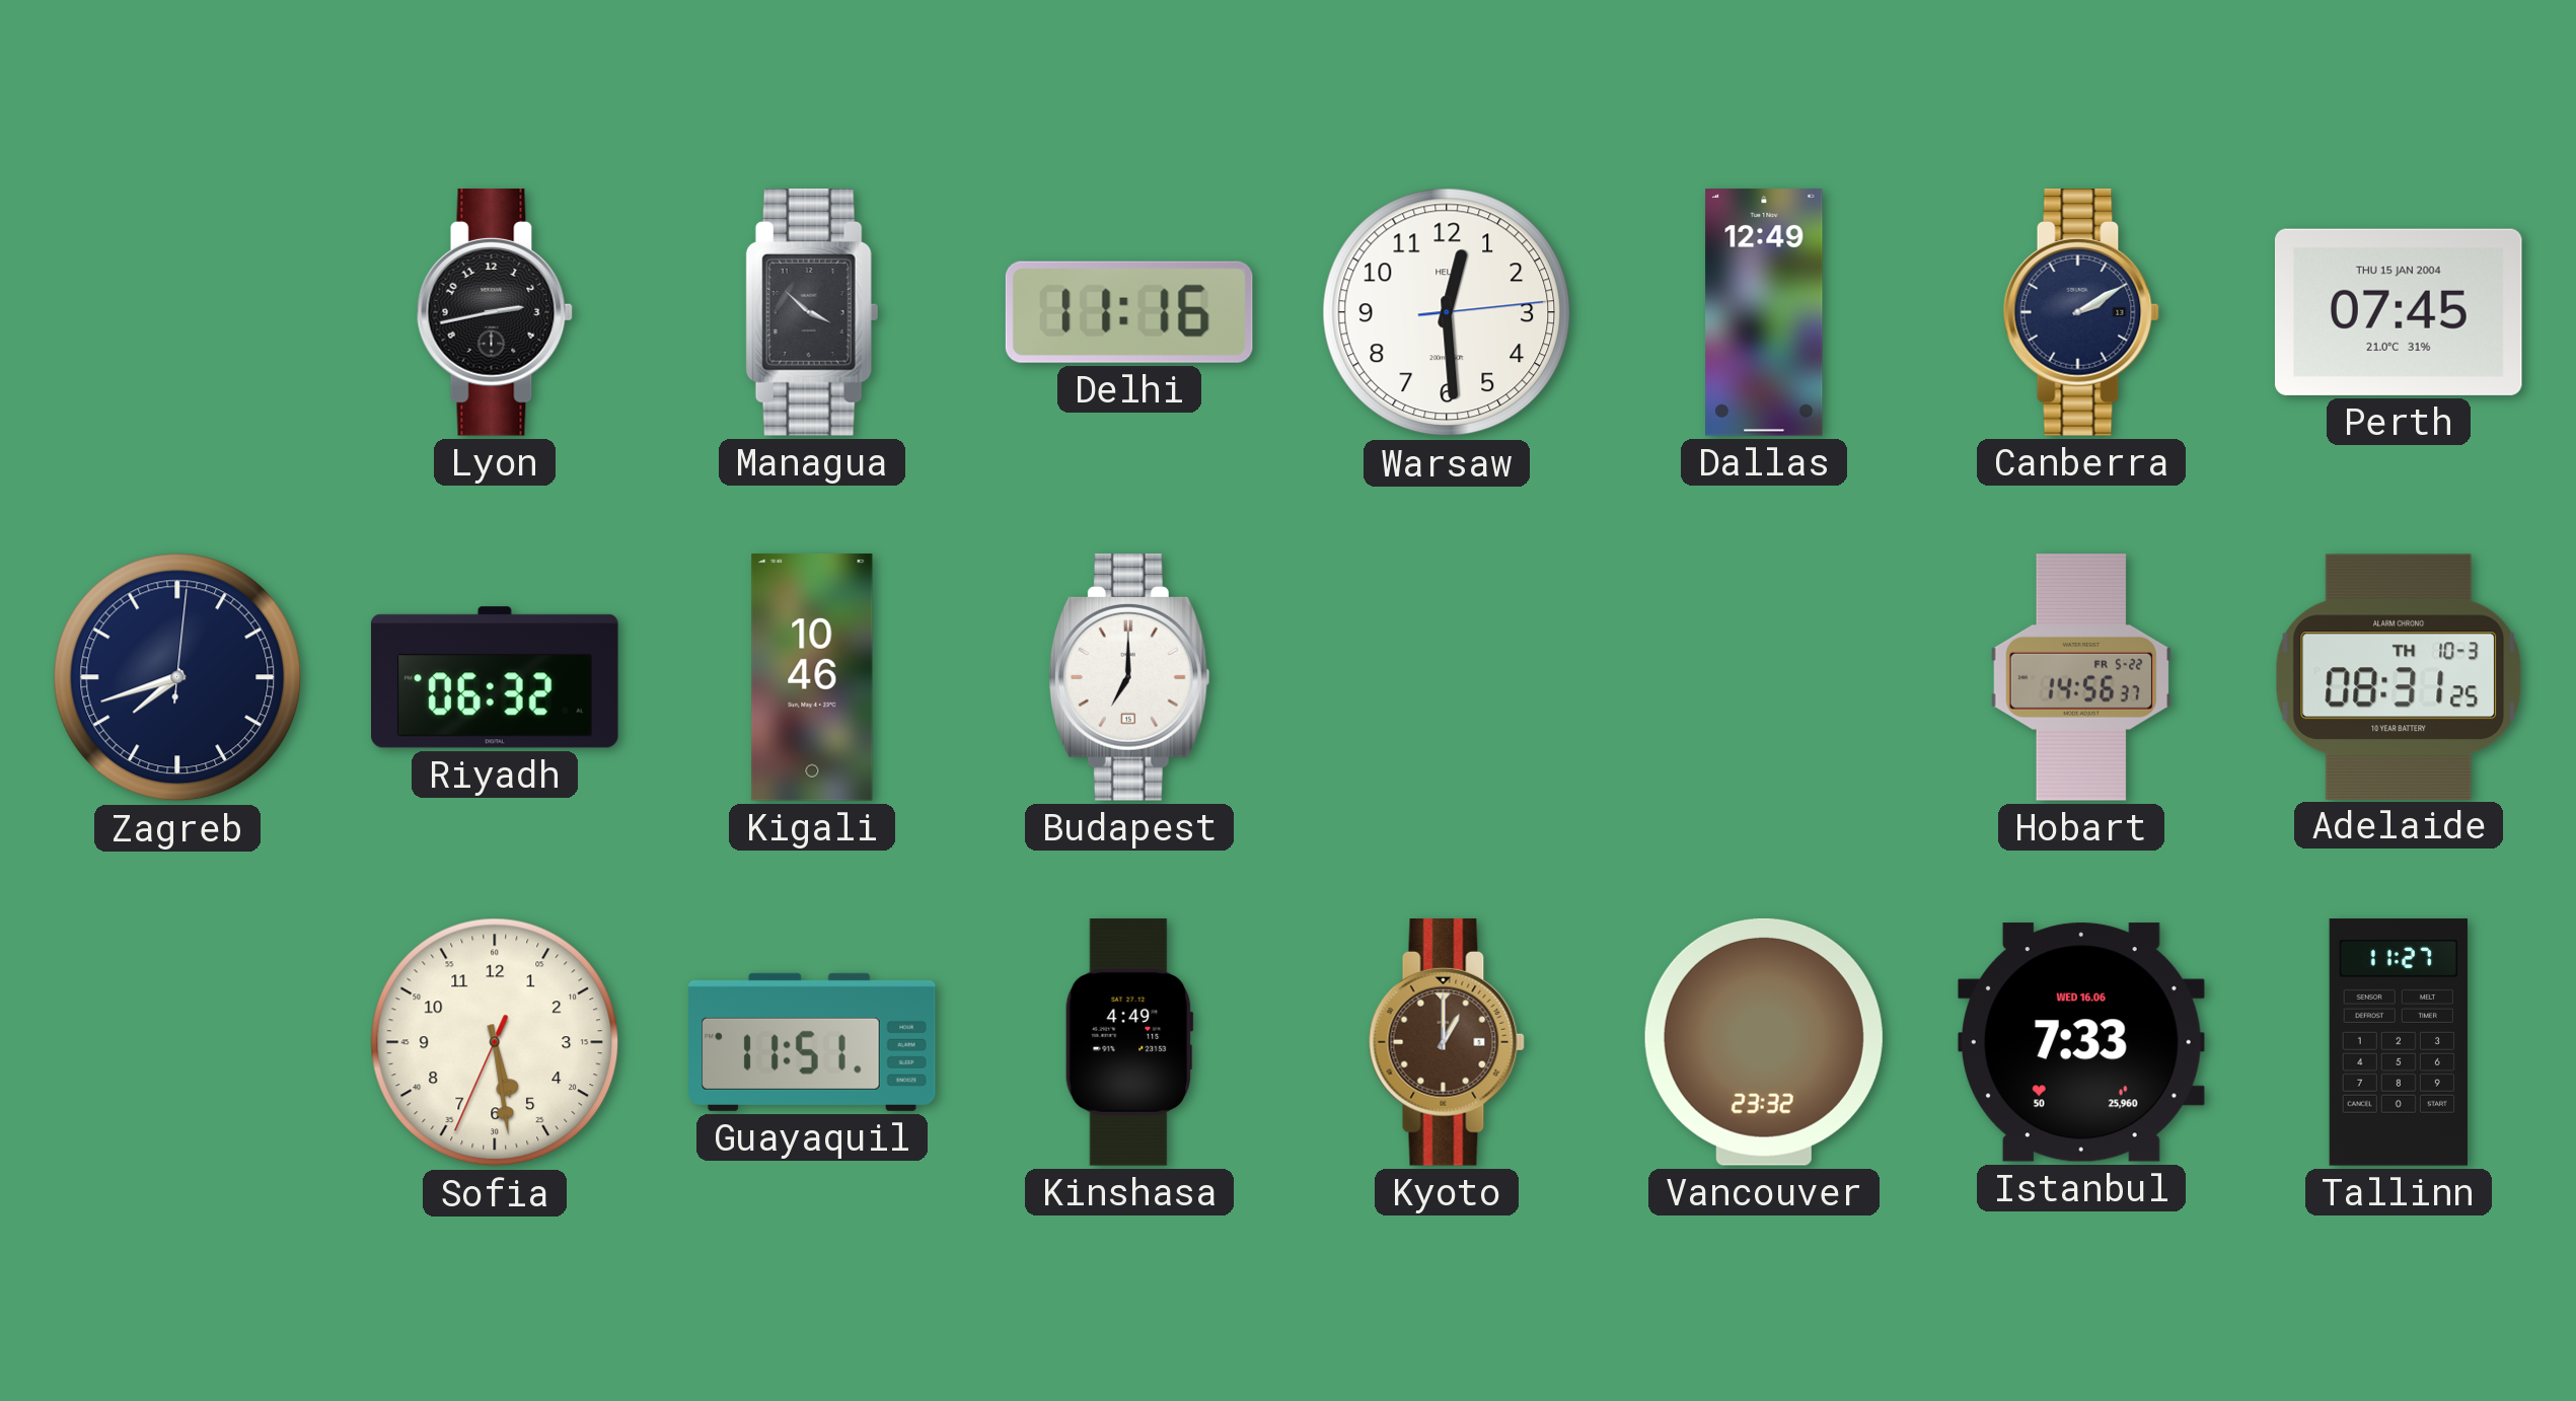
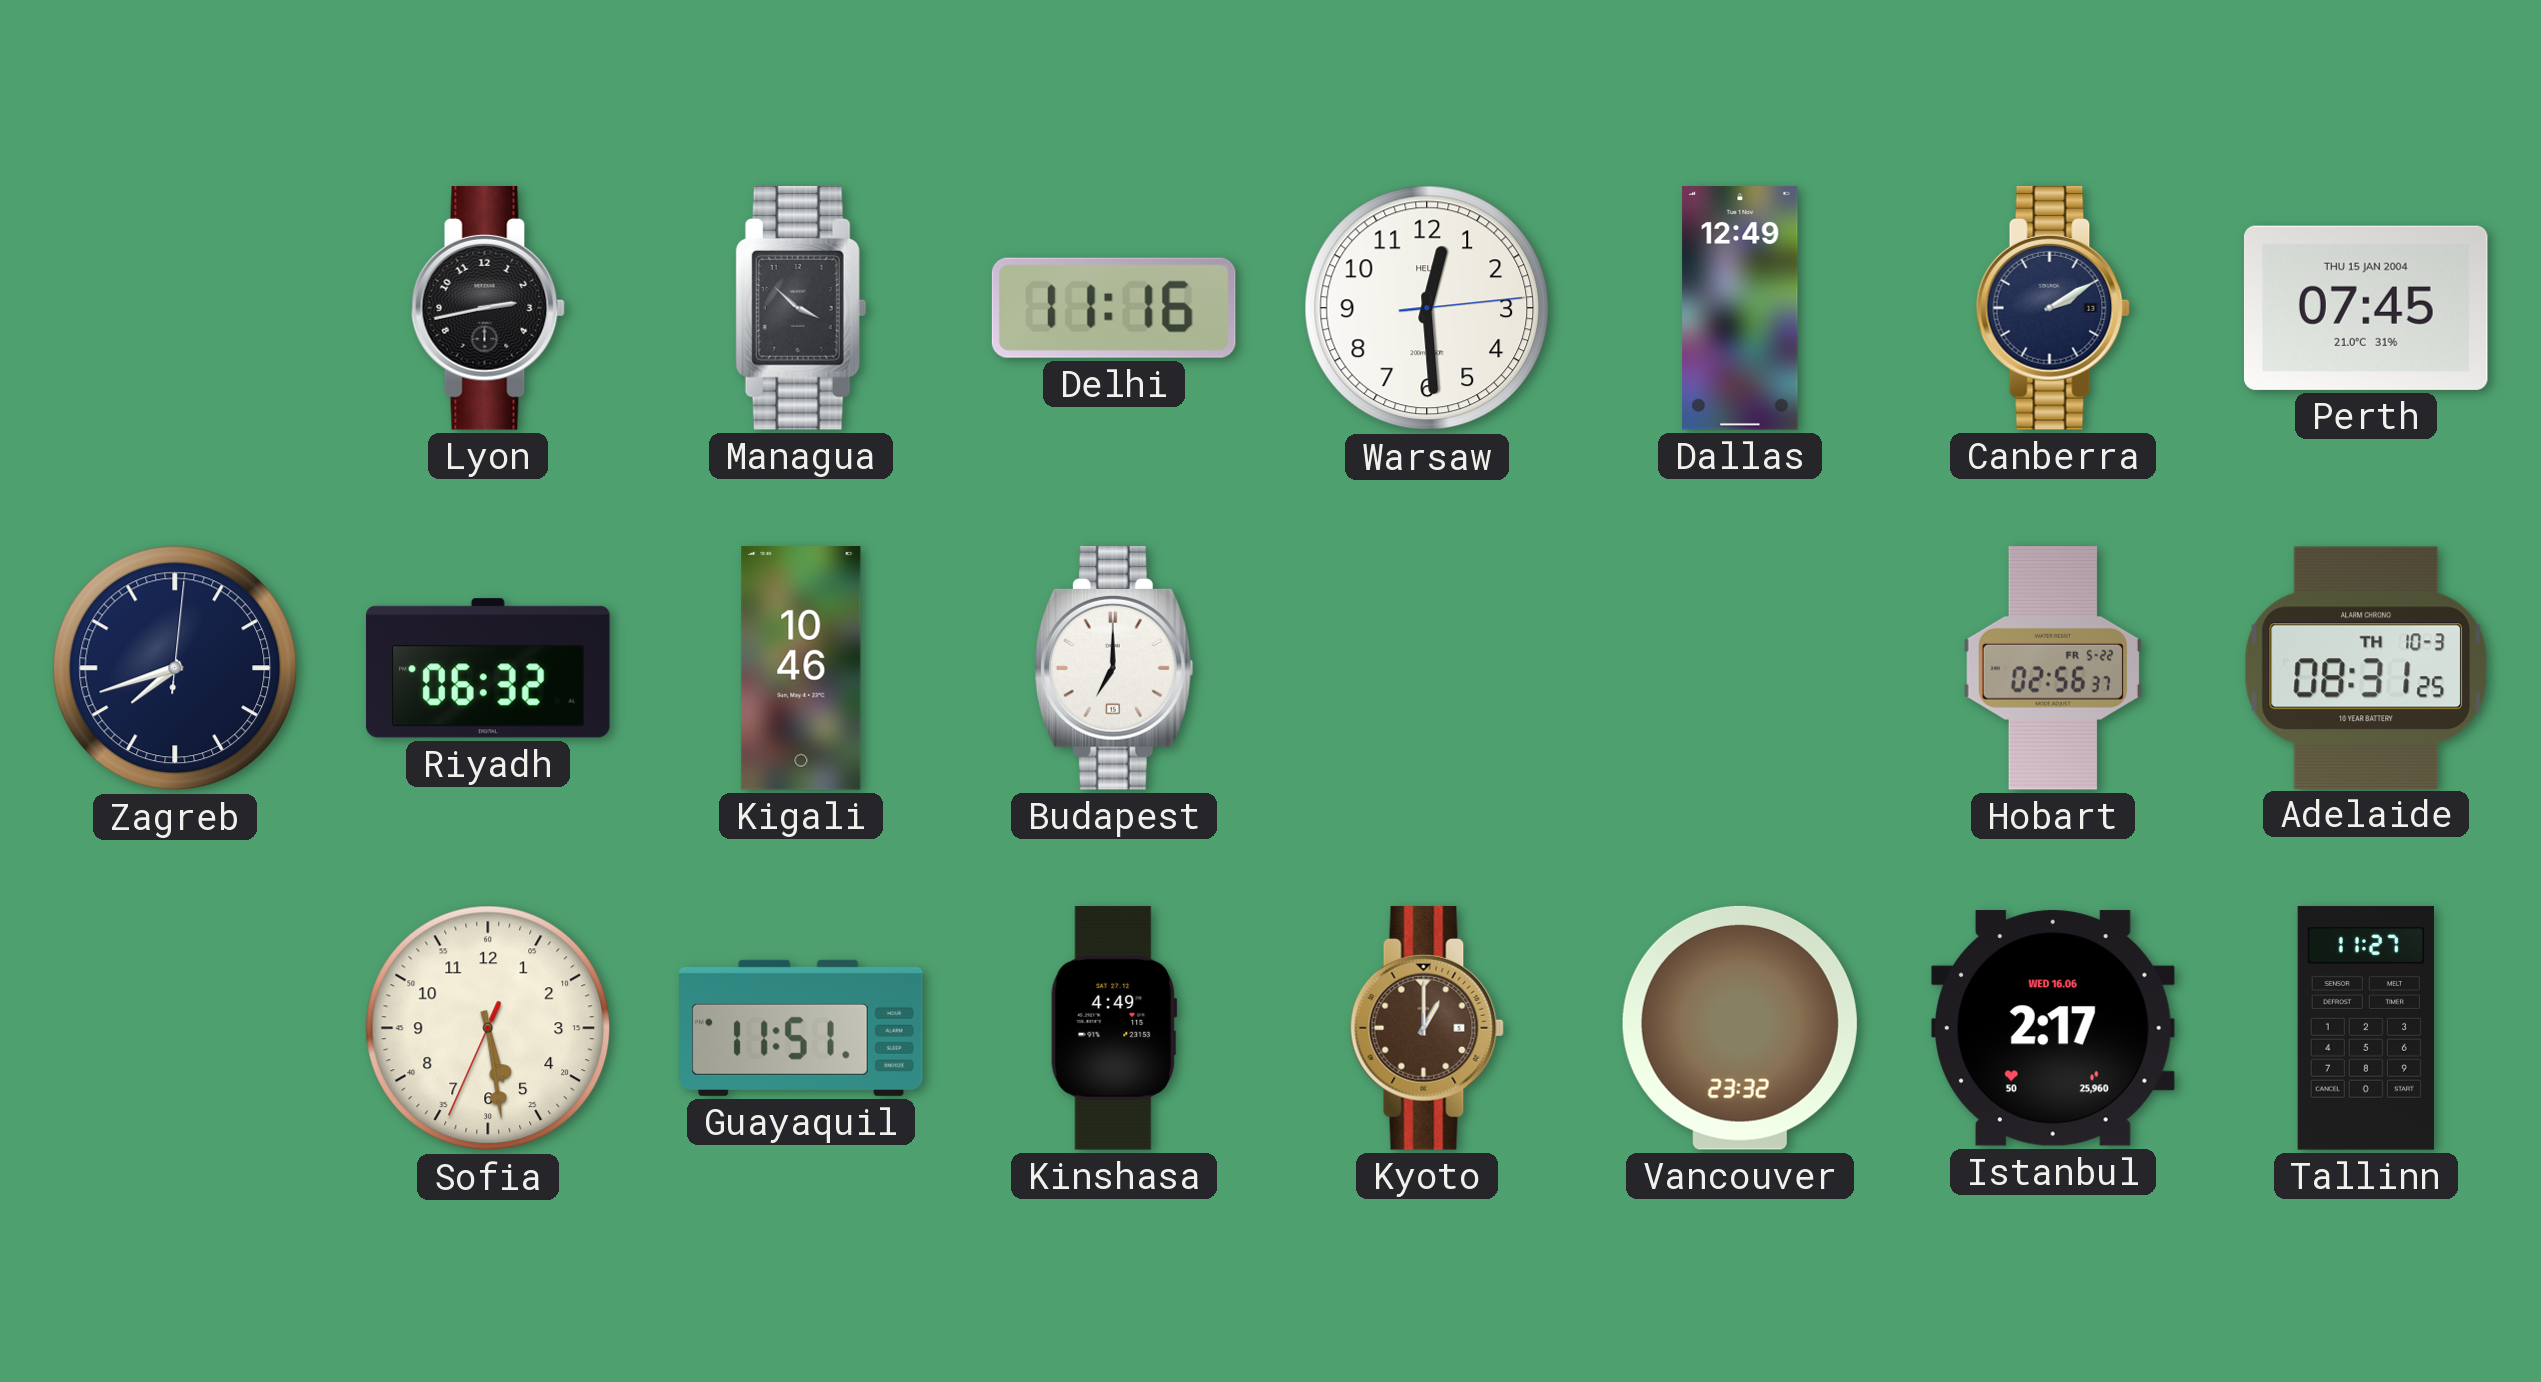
Hobart: 14:56 -> 02:56 (2053, 668)
Istanbul: 7:33 -> 2:17 (2053, 1028)
